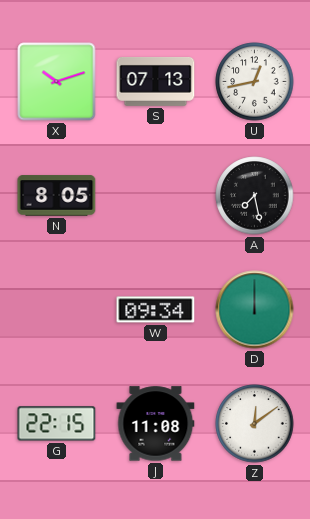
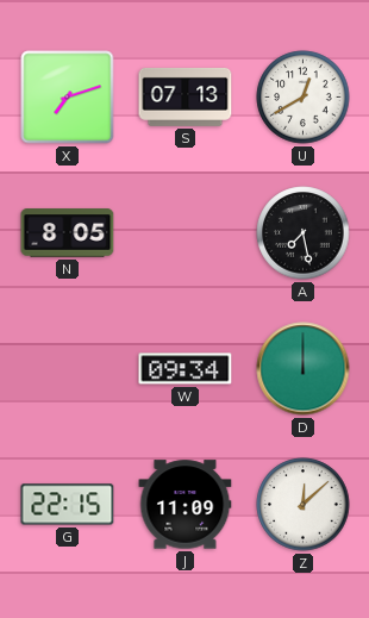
X: 10:12 -> 7:12 (68, 98)
U: 12:43 -> 12:40 (304, 98)
J: 11:08 -> 11:09 (186, 505)
Z: 12:09 -> 12:08 (304, 505)
